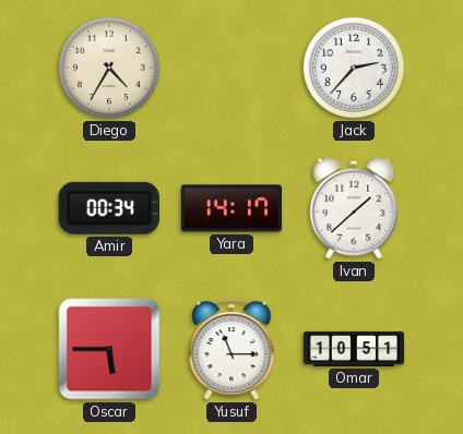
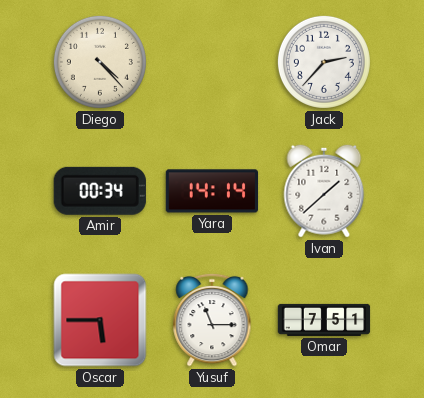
Diego: 4:35 -> 4:23 (100, 62)
Yara: 14:17 -> 14:14 (212, 191)
Omar: 10:51 -> 7:51 (324, 320)
